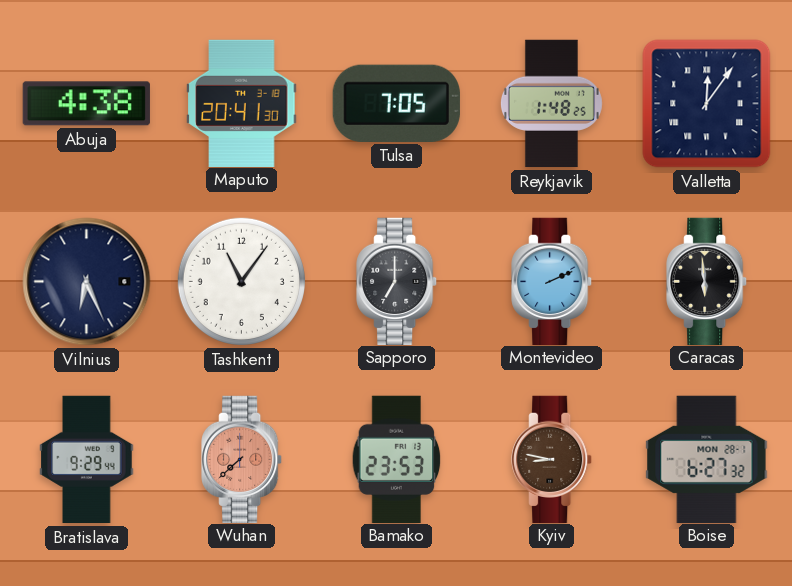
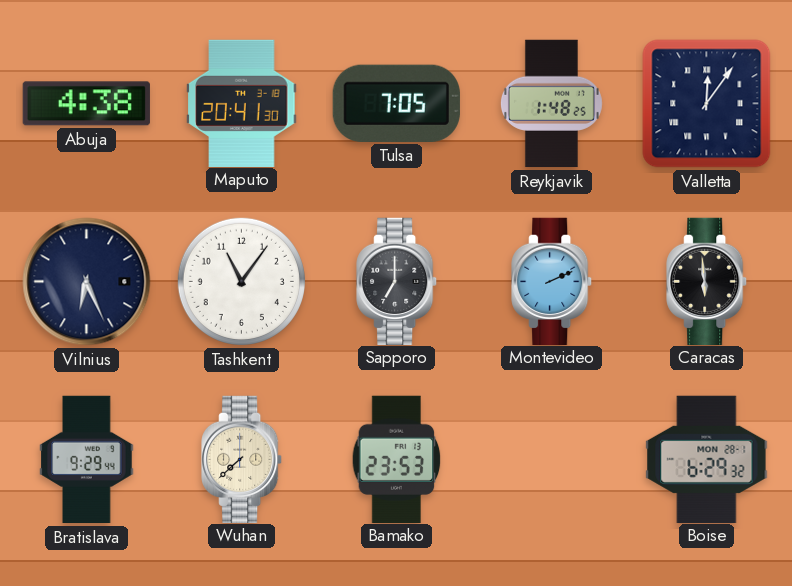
Wuhan dial: salmon -> cream (242, 459)
Kyiv: 8:47 -> none (552, 459)
Boise: 6:27 -> 6:29 (707, 459)
